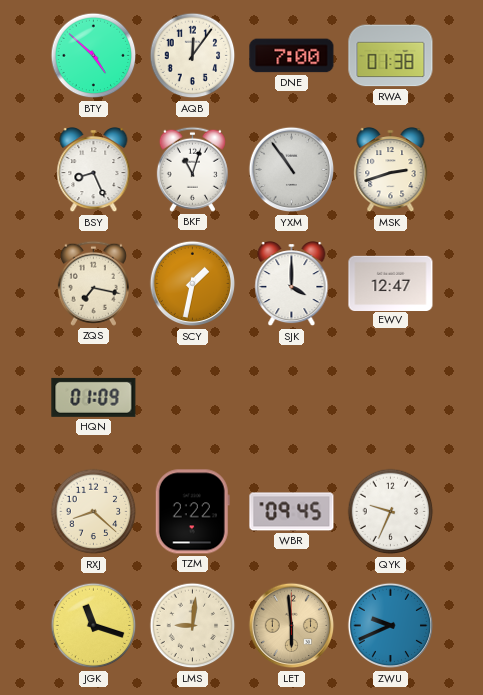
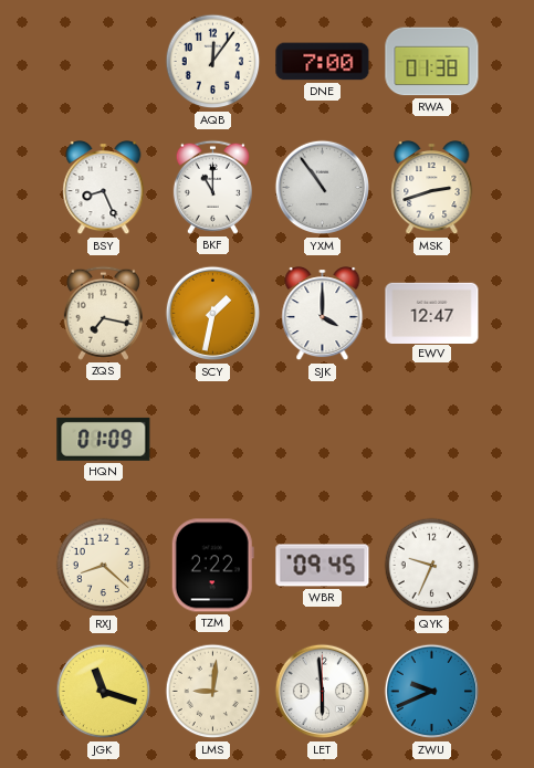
BTY: 4:52 -> none (94, 56)
BKF: 11:03 -> 11:00 (212, 187)
LET dial: champagne -> white (323, 692)
